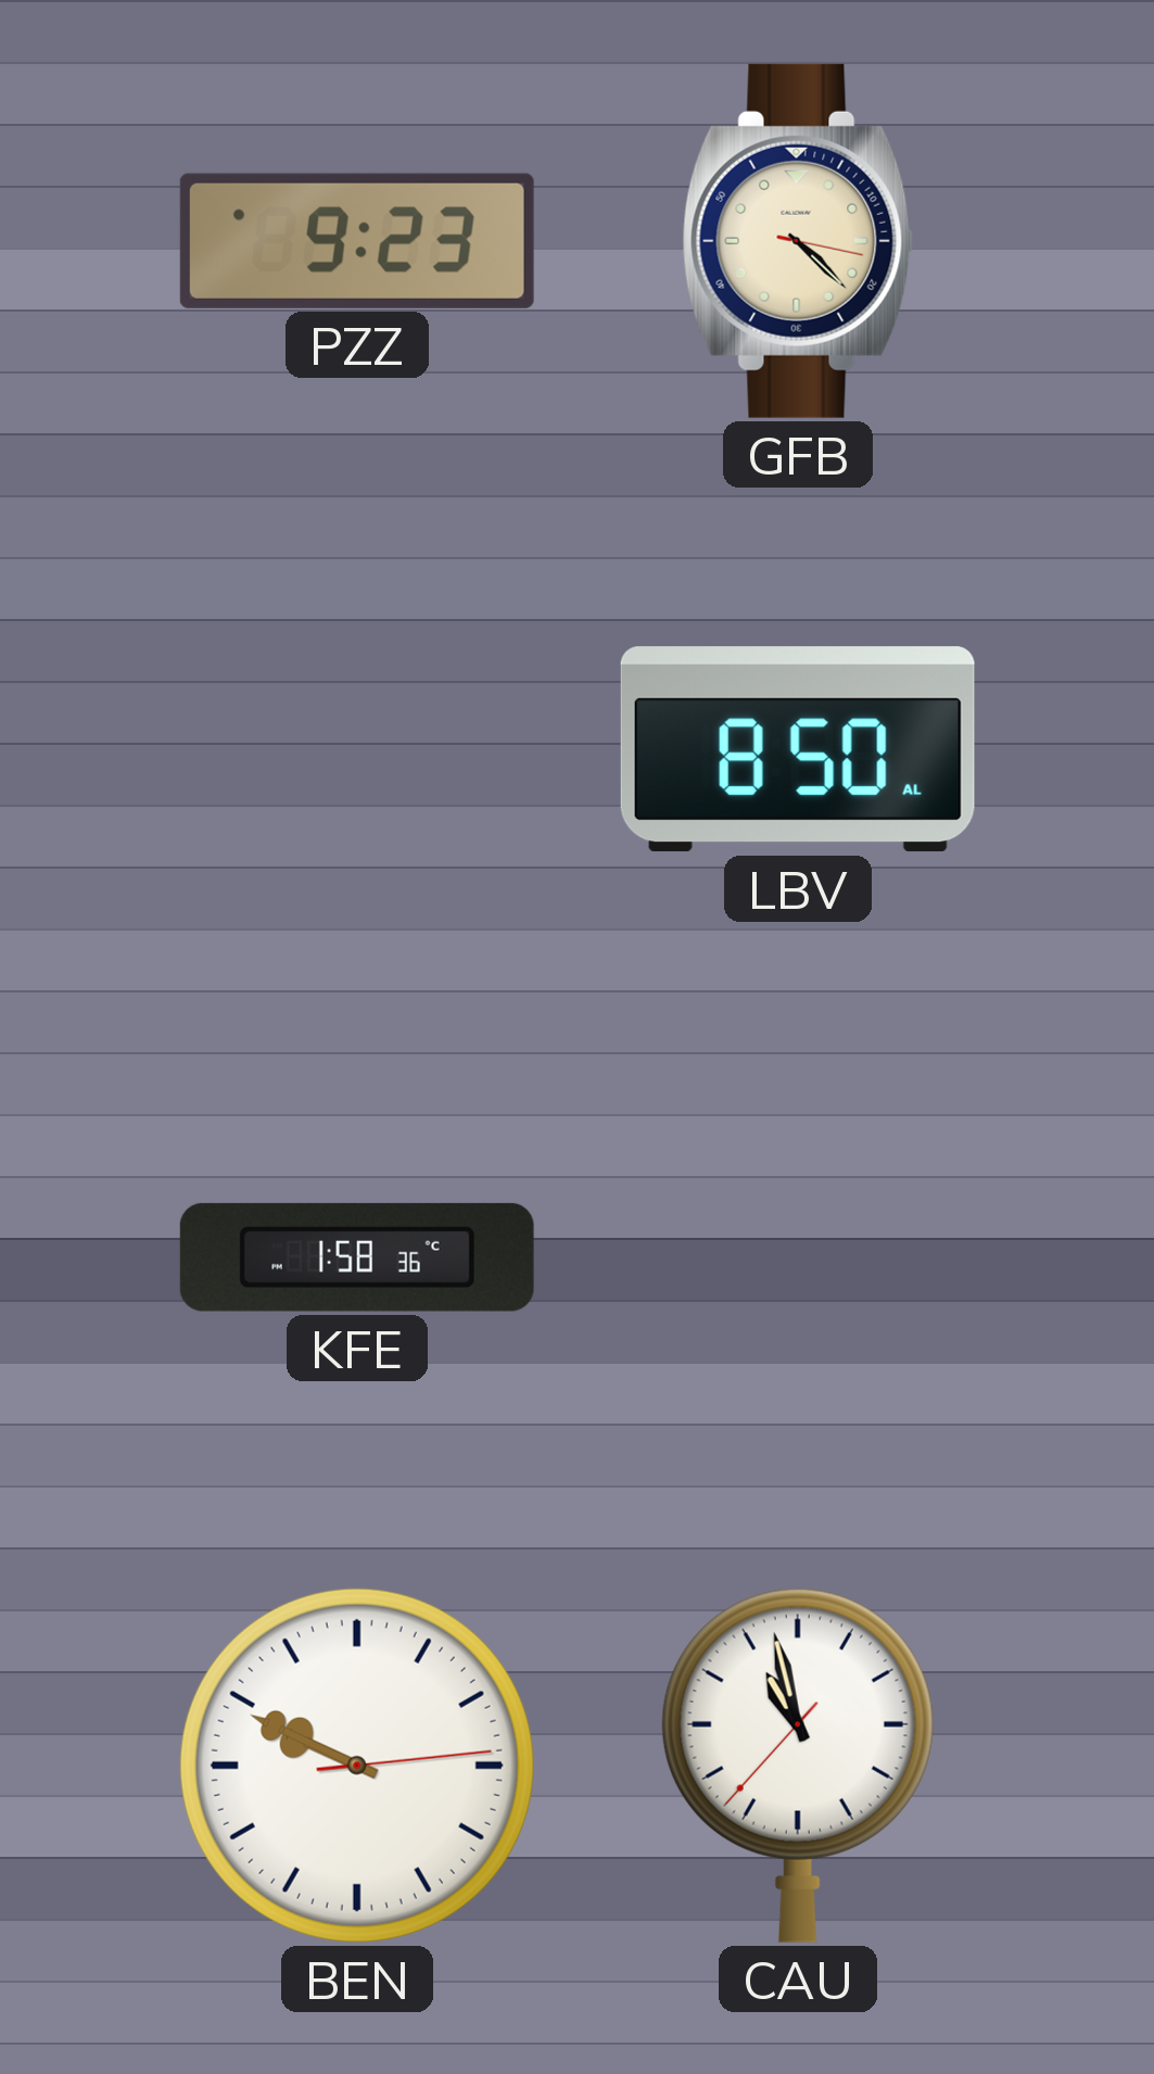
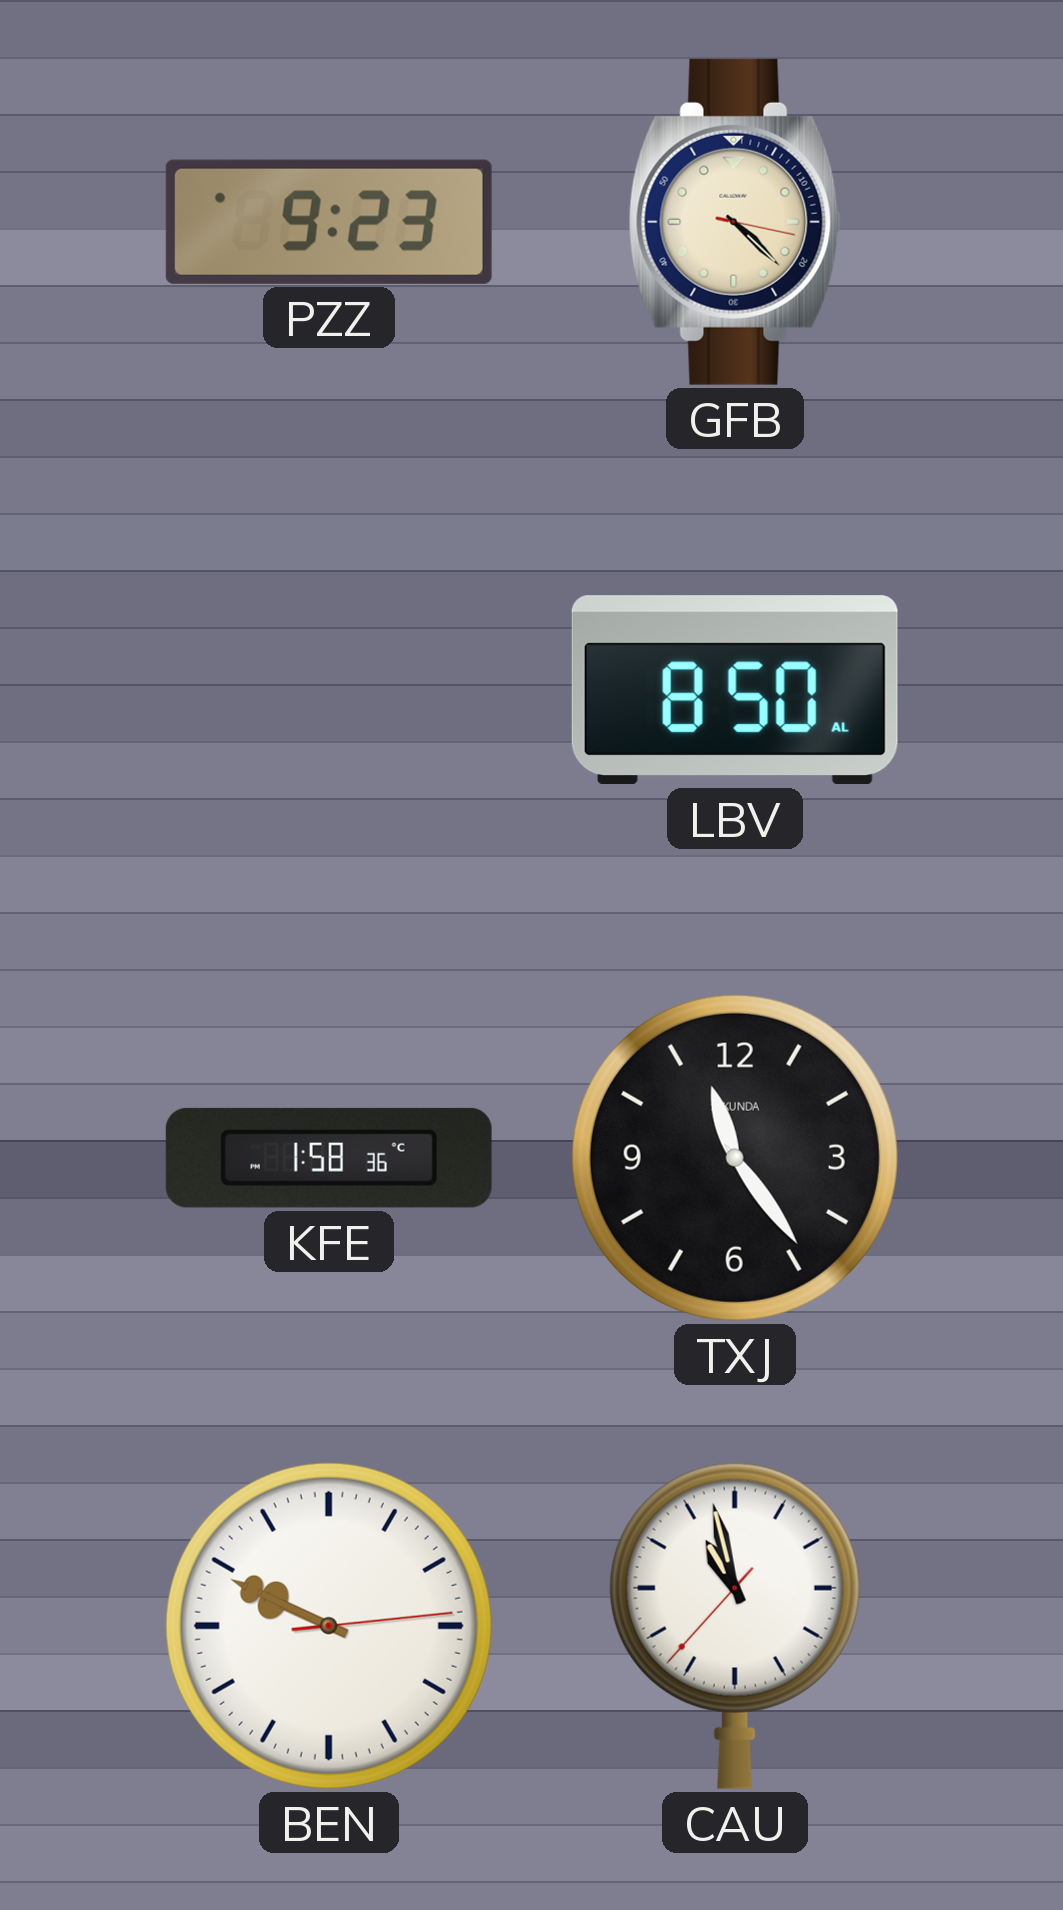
TXJ: none -> 11:24 (735, 1158)
